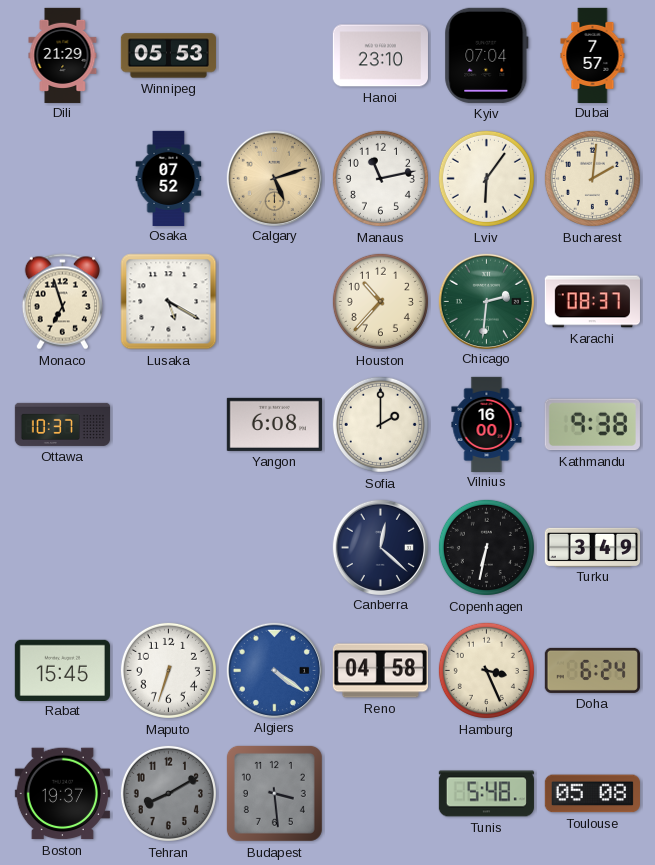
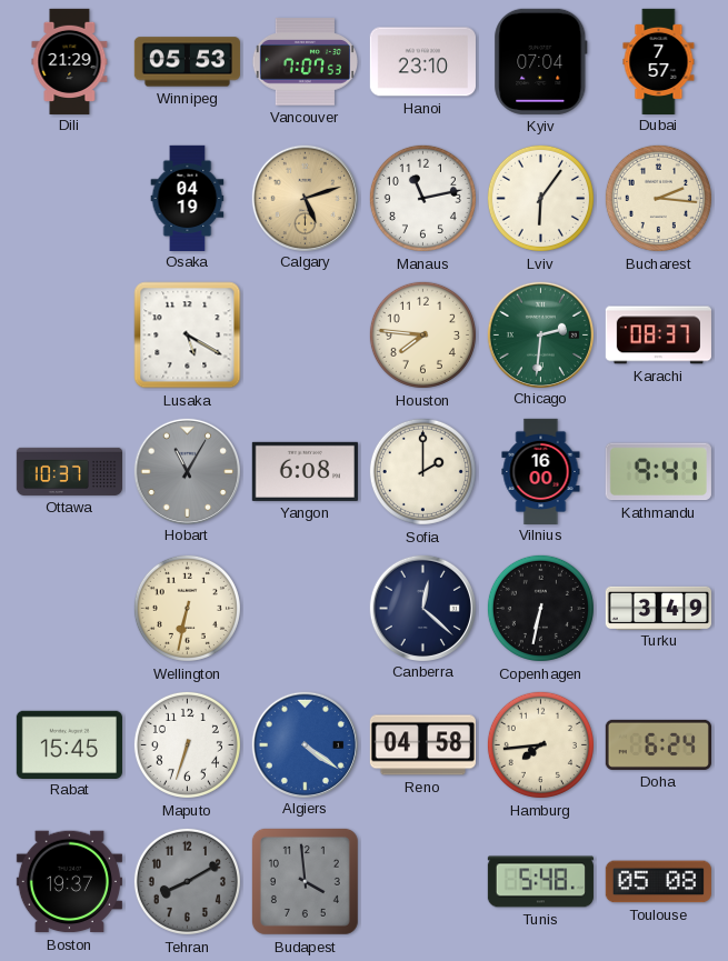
Vancouver: none -> 7:07 (305, 62)
Osaka: 07:52 -> 04:19 (188, 198)
Bucharest: 2:01 -> 2:16 (658, 198)
Monaco: 6:57 -> none (62, 302)
Houston: 10:37 -> 7:46 (422, 334)
Hobart: none -> 11:05 (187, 471)
Kathmandu: 9:38 -> 9:41 (658, 472)
Wellington: none -> 6:32 (187, 608)
Hamburg: 3:26 -> 7:44 (540, 744)
Budapest: 3:29 -> 3:59 (305, 881)
